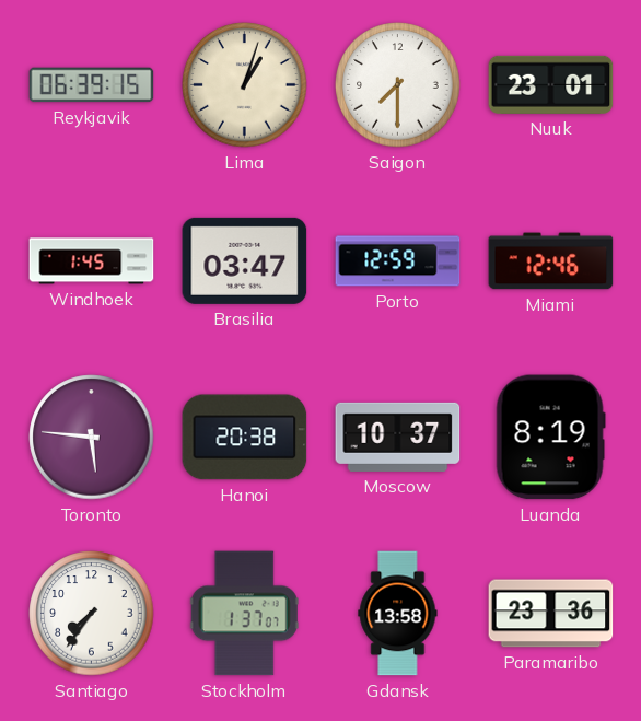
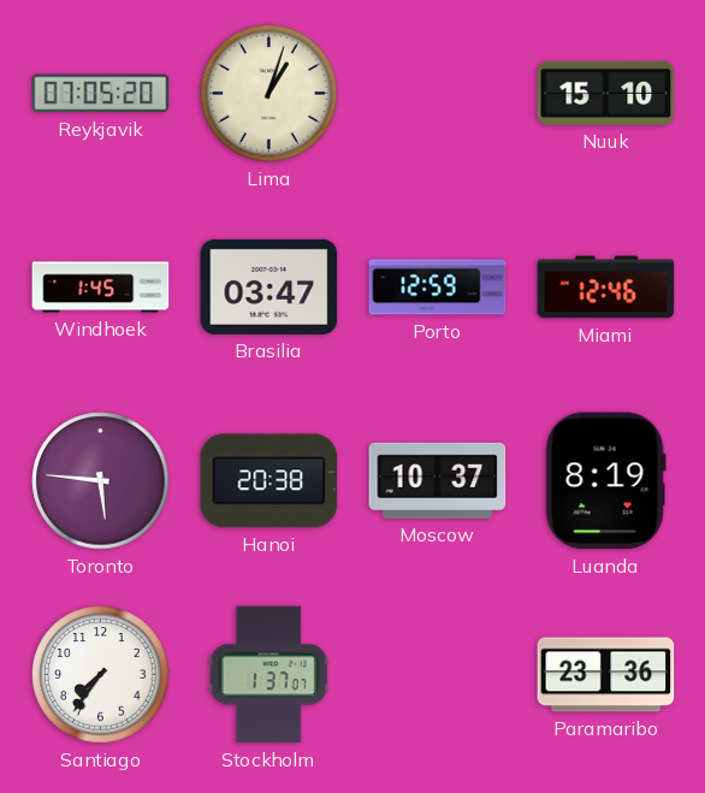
Reykjavik: 06:39 -> 07:05 (101, 94)
Saigon: 7:30 -> none (398, 85)
Nuuk: 23:01 -> 15:10 (606, 93)
Gdansk: 13:58 -> none (398, 614)
